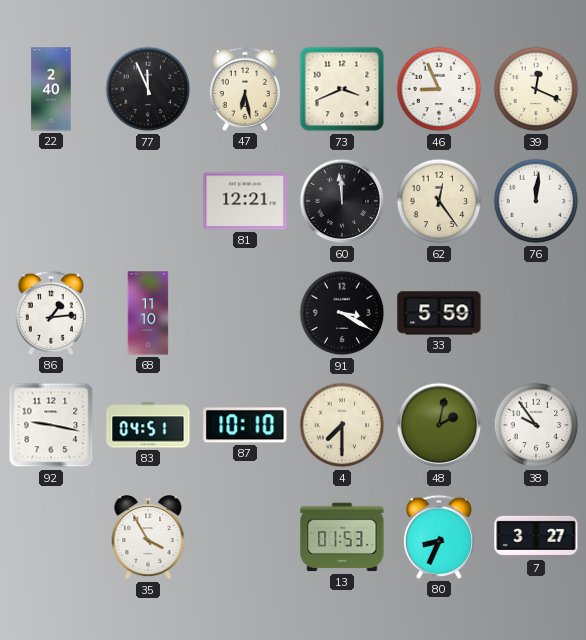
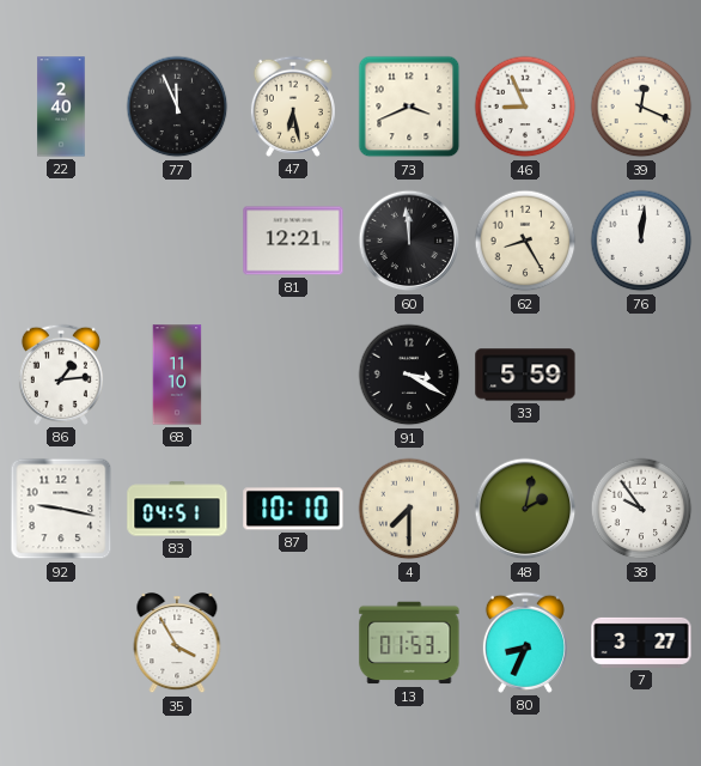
62: 12:24 -> 8:25 (525, 241)
